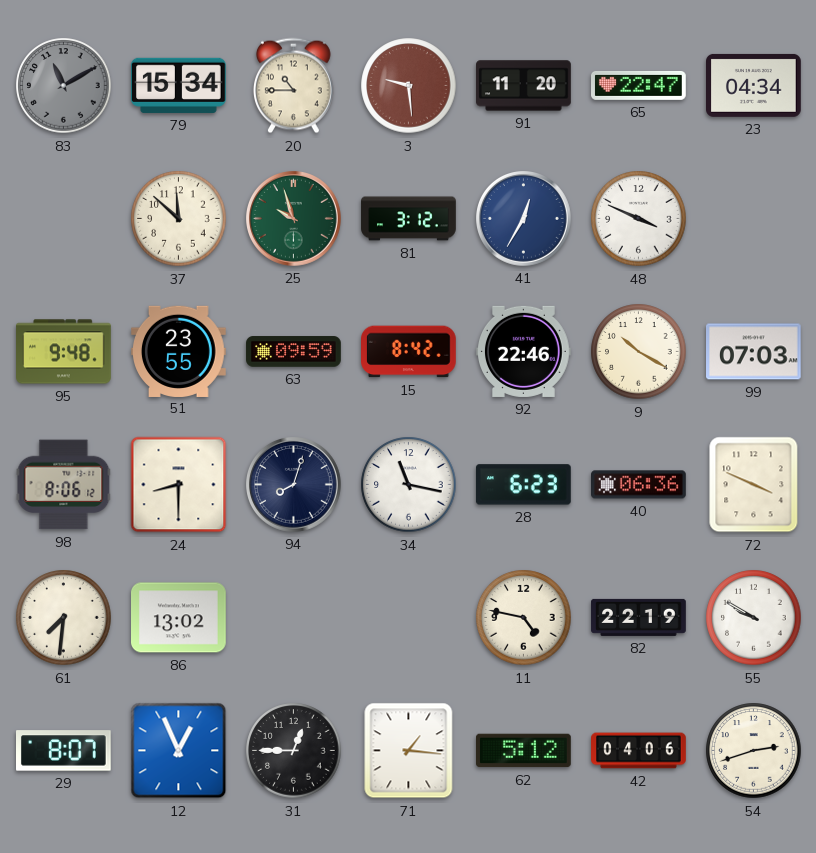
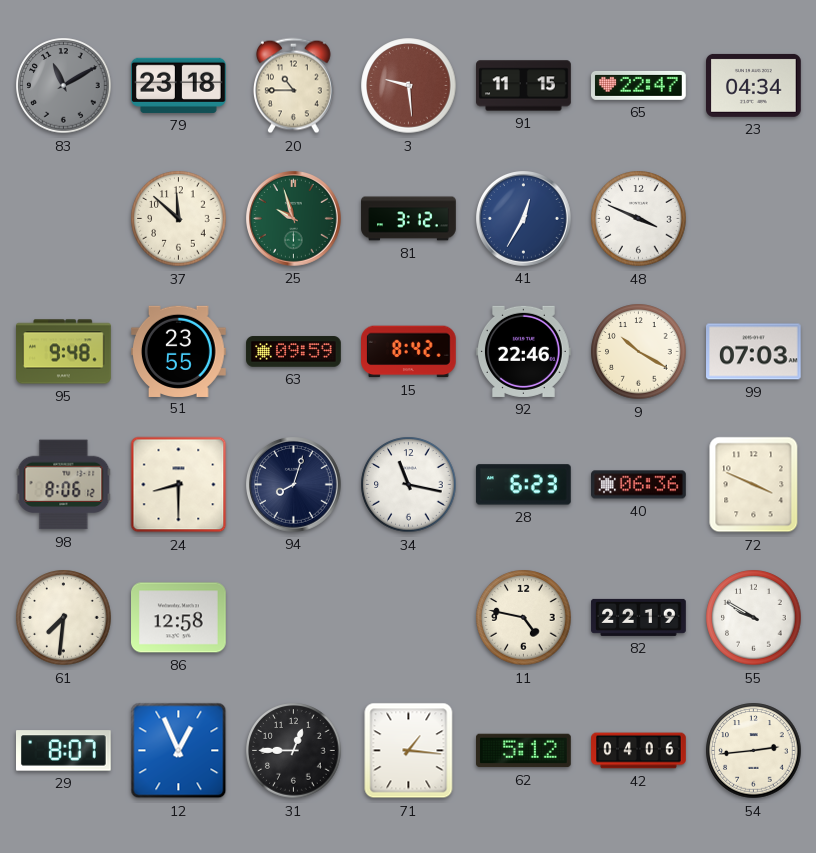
79: 15:34 -> 23:18 (179, 85)
91: 11:20 -> 11:15 (524, 86)
86: 13:02 -> 12:58 (179, 618)
54: 2:42 -> 2:44 (754, 751)
